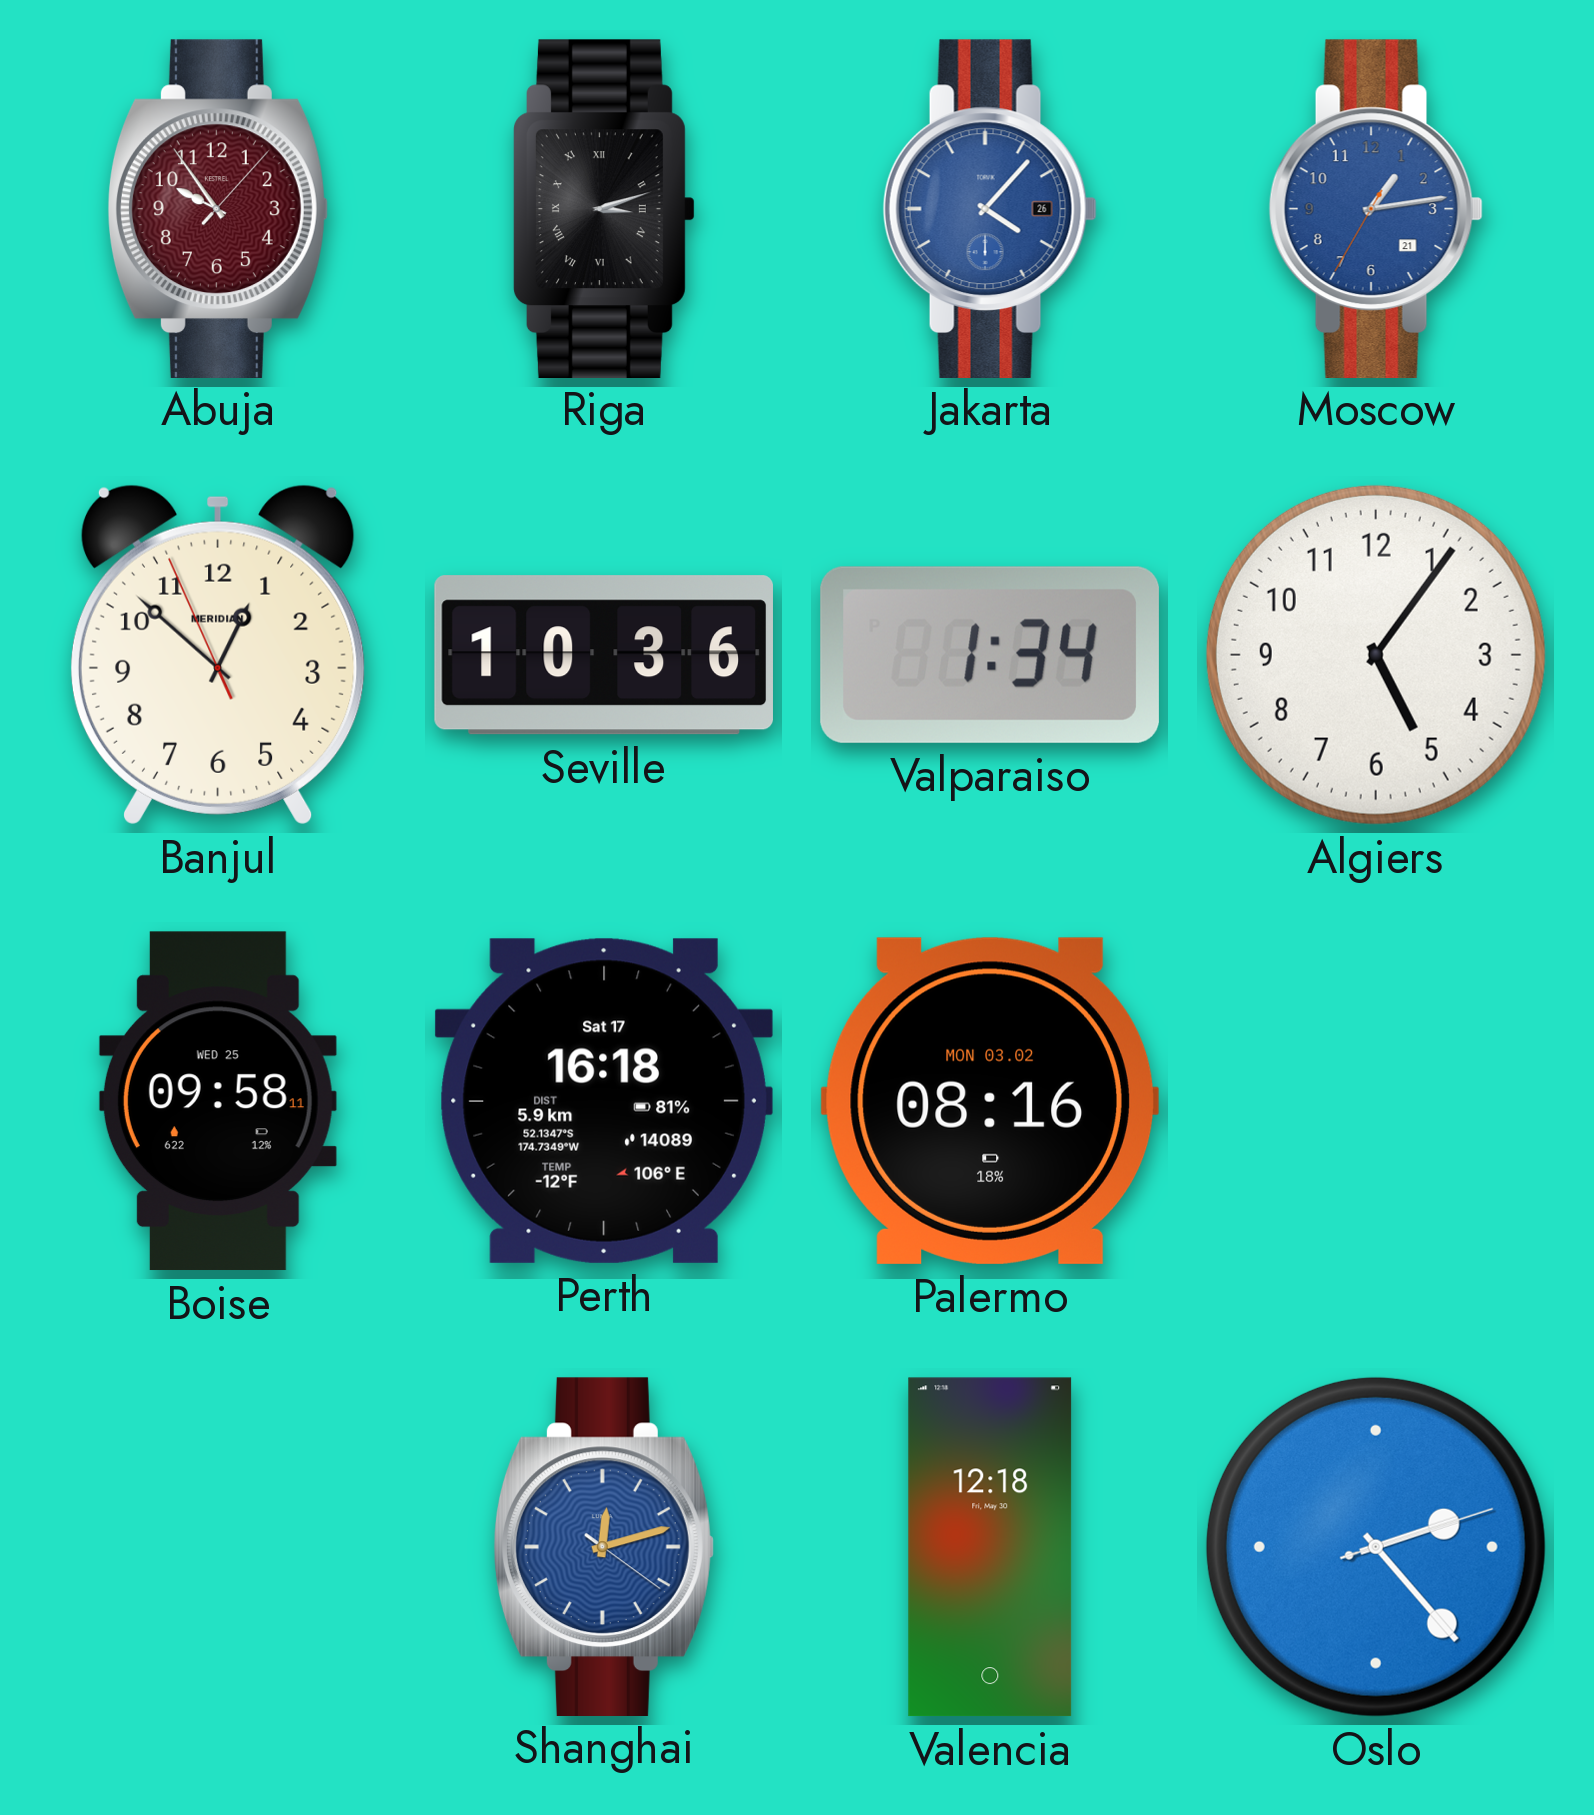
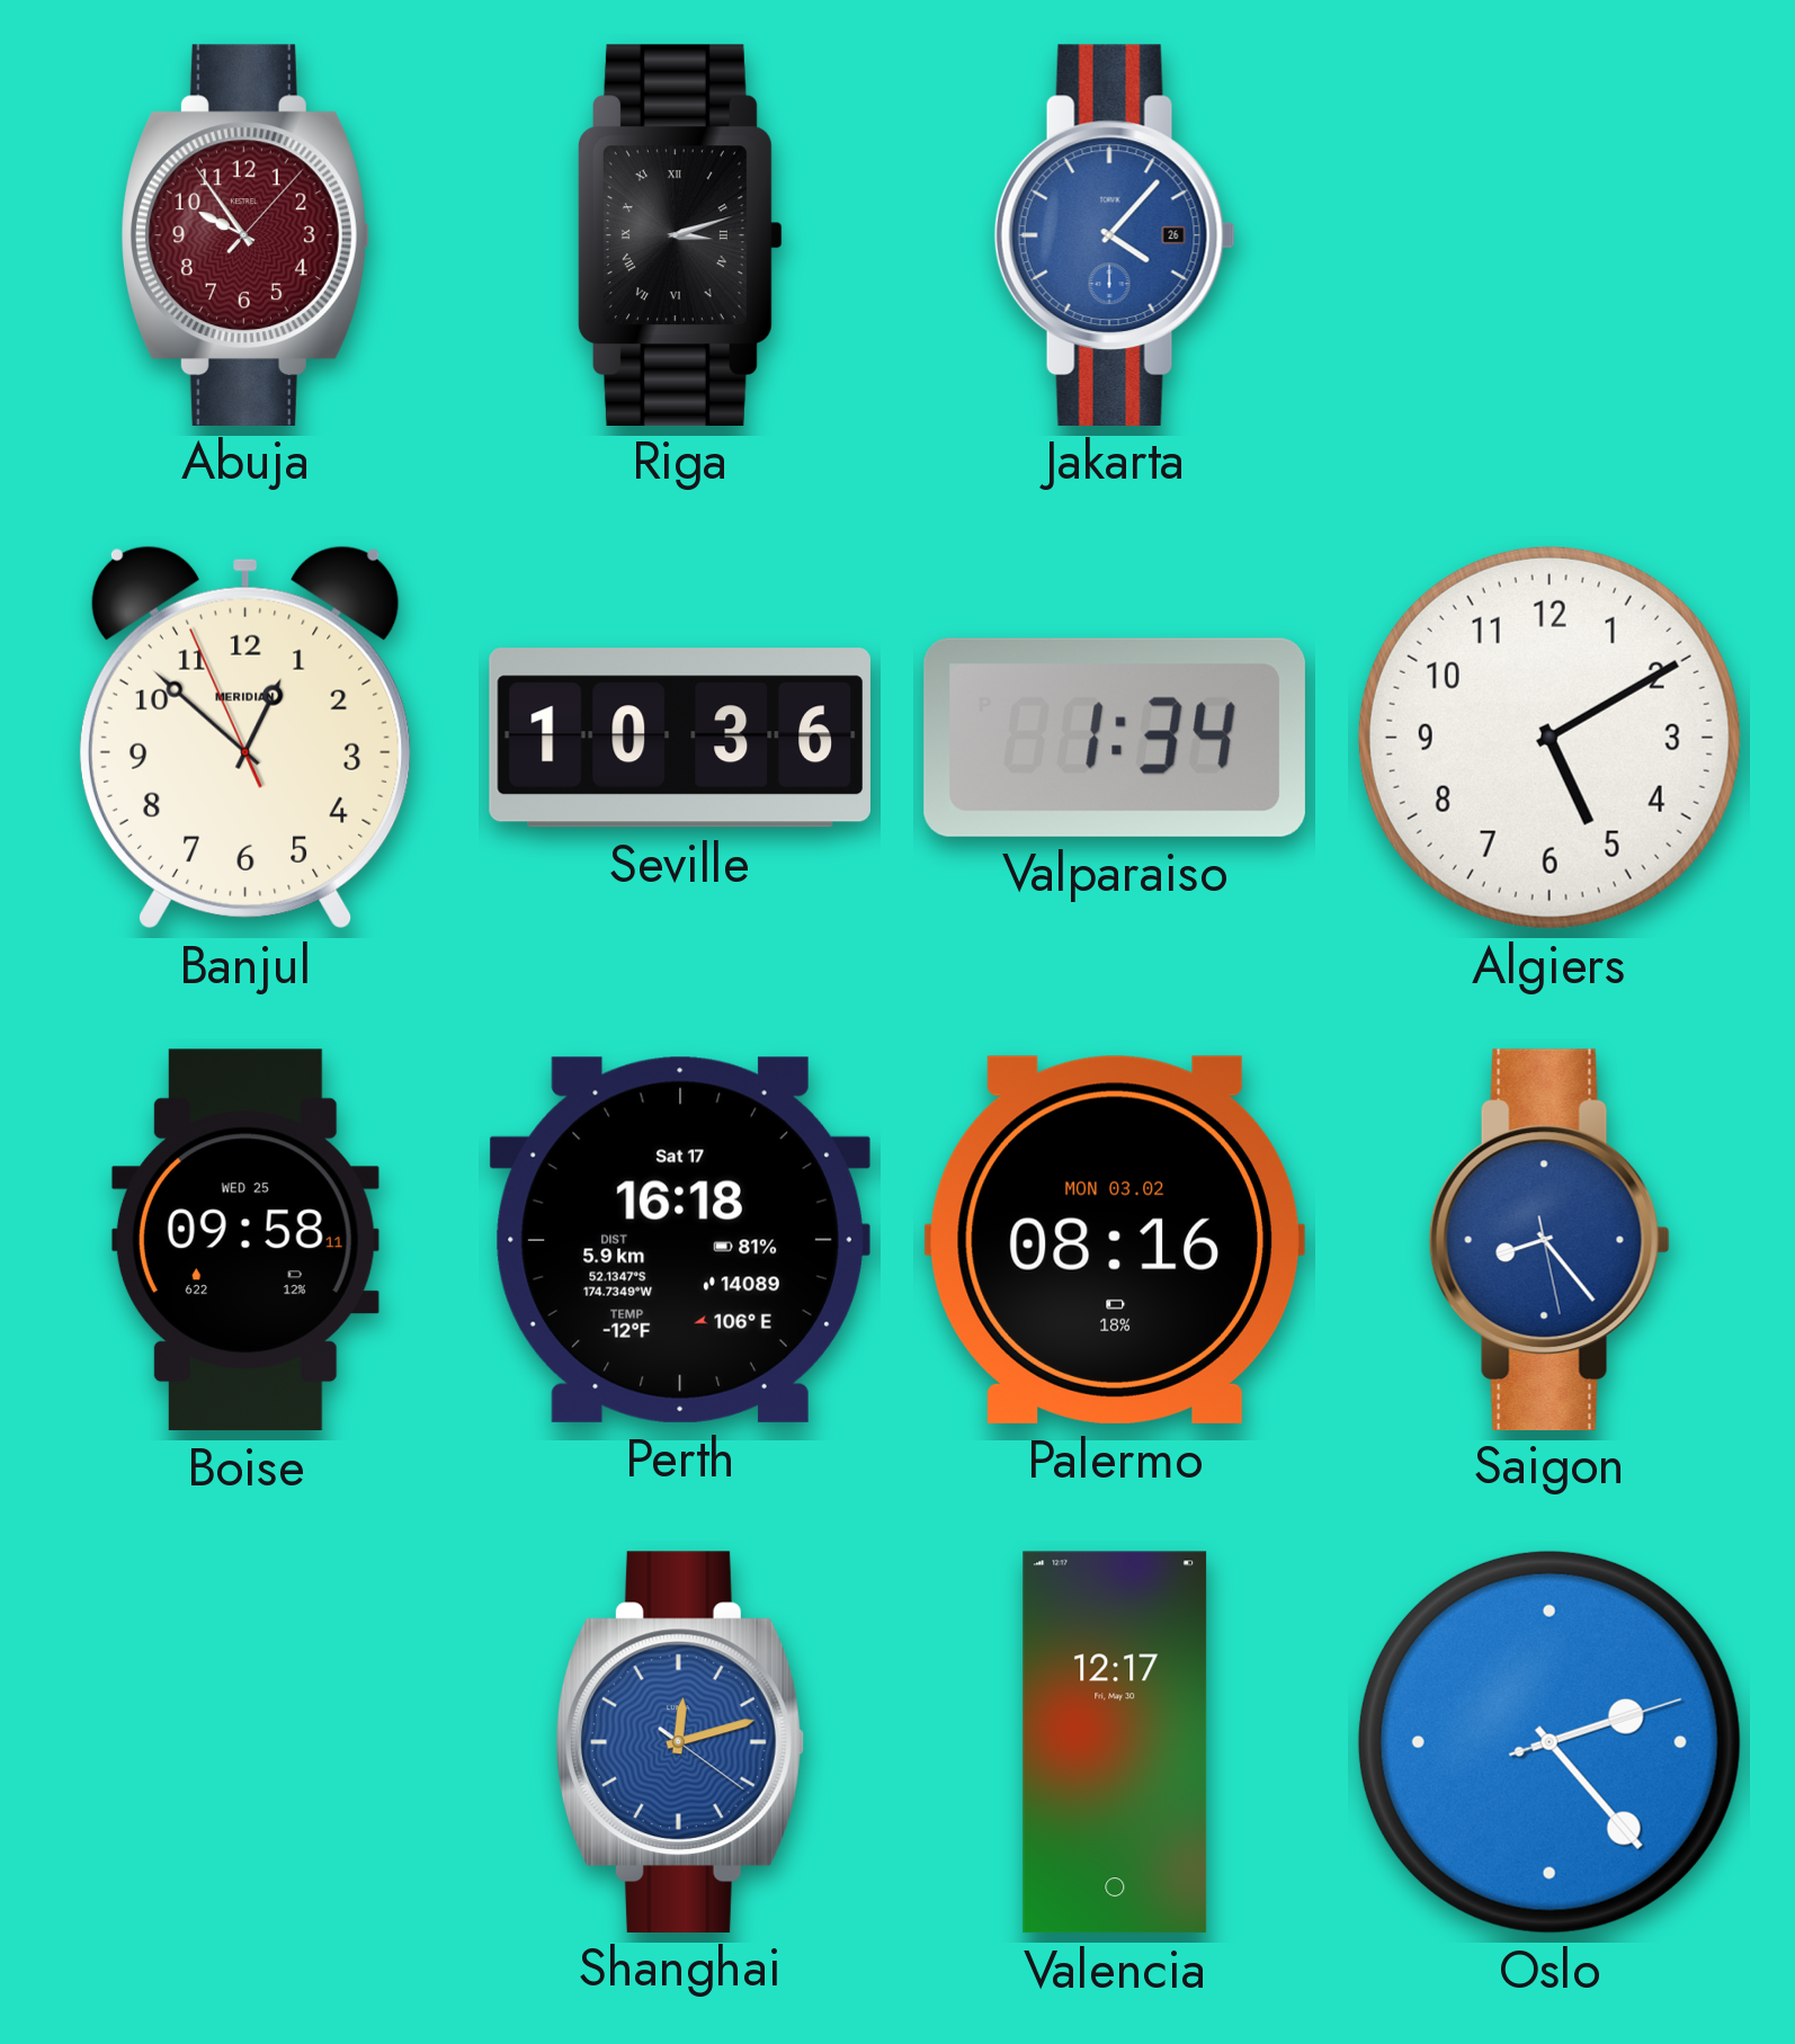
Moscow: 1:13 -> none (1376, 208)
Algiers: 5:06 -> 5:10 (1550, 738)
Saigon: none -> 8:23 (1550, 1239)
Valencia: 12:18 -> 12:17 (1115, 1742)
